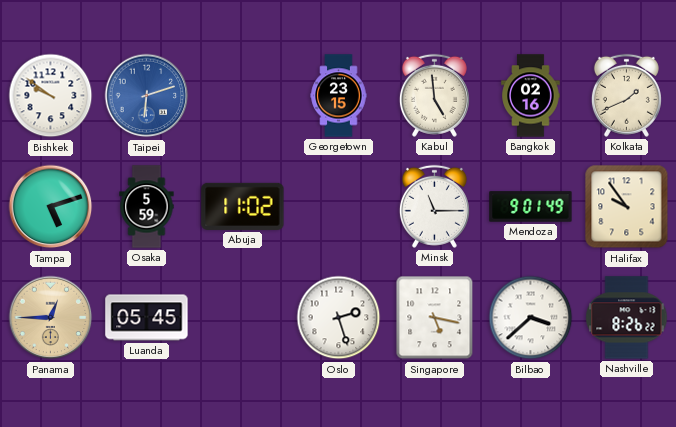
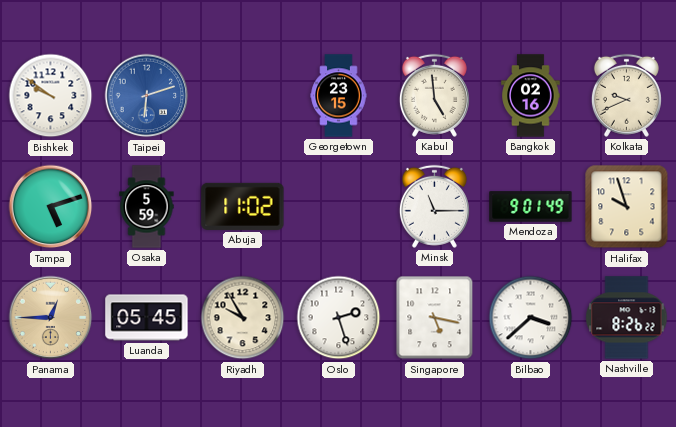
Kolkata: 1:41 -> 9:41 (626, 95)
Halifax: 9:54 -> 9:57 (627, 207)
Riyadh: none -> 9:55 (243, 318)
